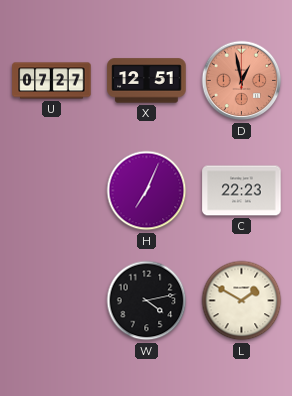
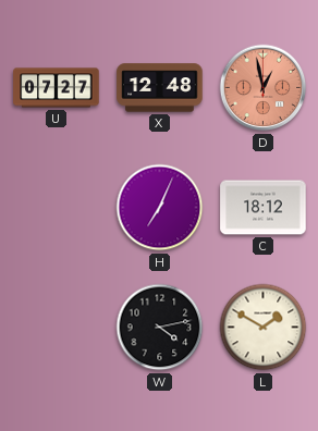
X: 12:51 -> 12:48 (160, 88)
C: 22:23 -> 18:12 (264, 208)
